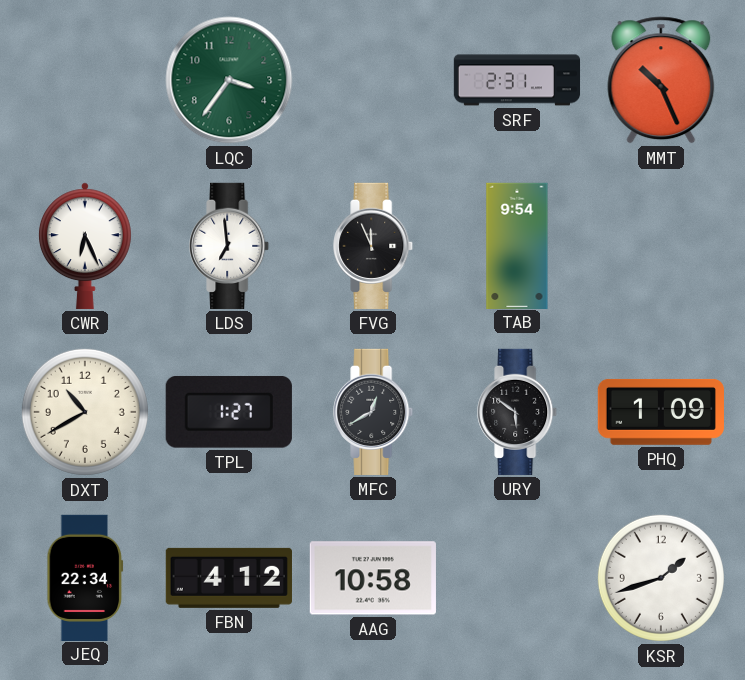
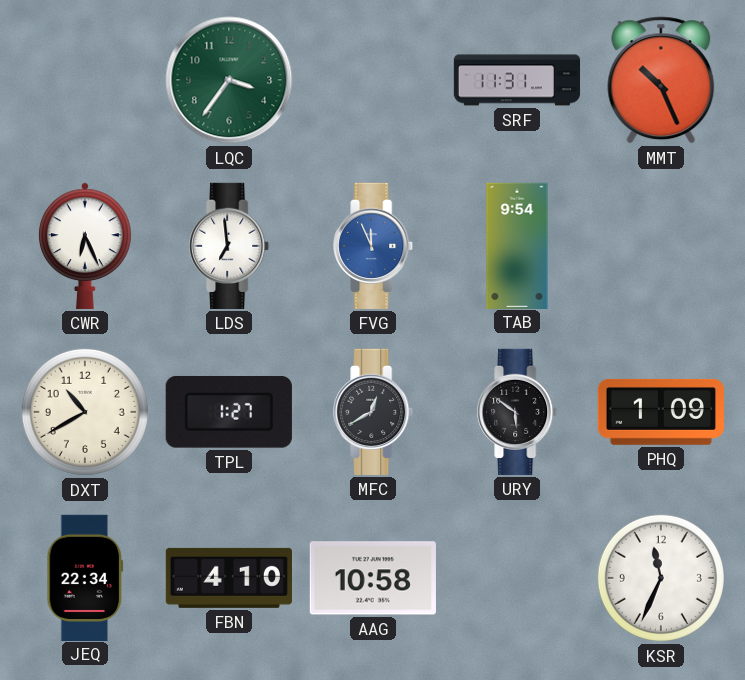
SRF: 2:31 -> 11:31 (517, 80)
FVG dial: black -> blue (374, 246)
FBN: 4:12 -> 4:10 (229, 578)
KSR: 1:42 -> 11:34 (661, 578)
